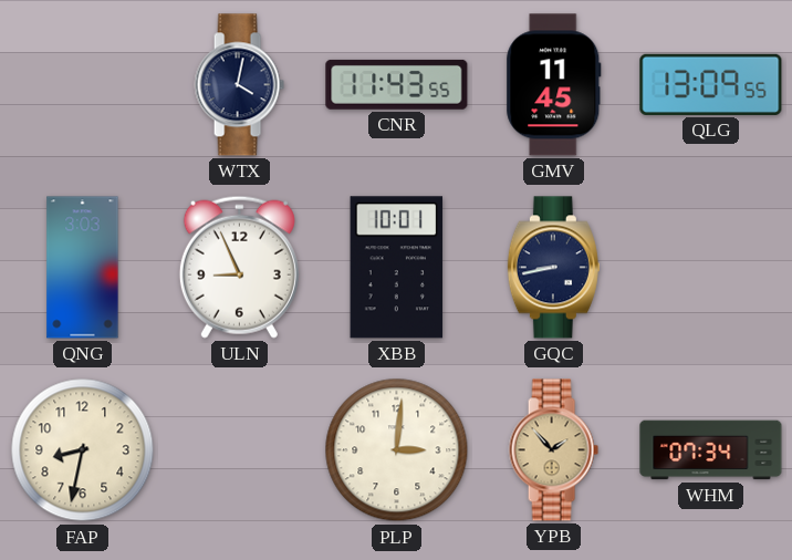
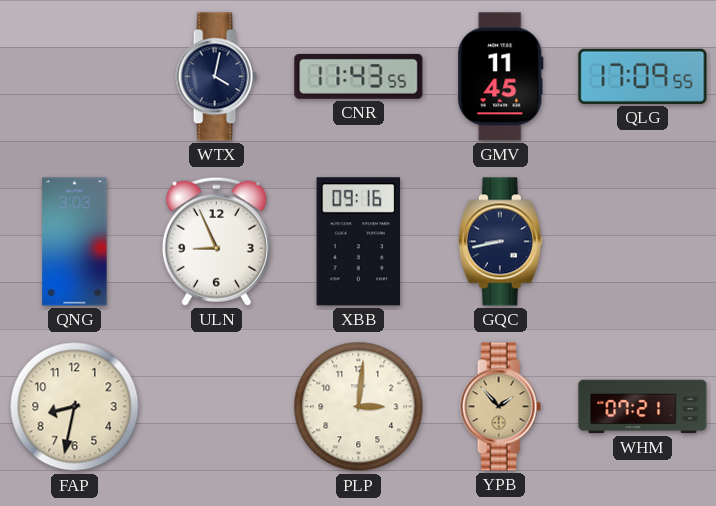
QLG: 13:09 -> 17:09 (643, 76)
XBB: 10:01 -> 09:16 (359, 242)
WHM: 07:34 -> 07:21 (643, 407)
